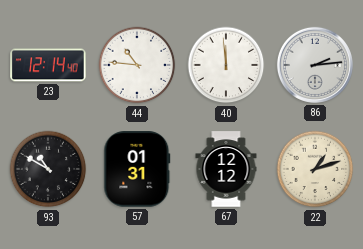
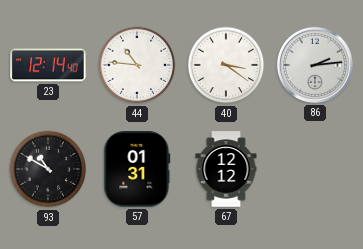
40: 11:59 -> 3:21 (226, 65)
22: 1:12 -> none (315, 169)
